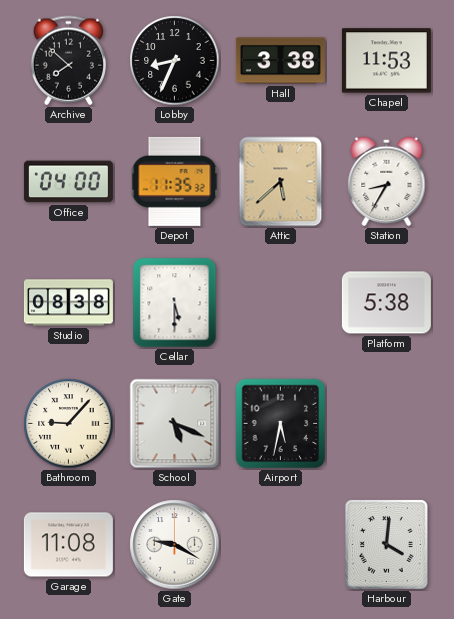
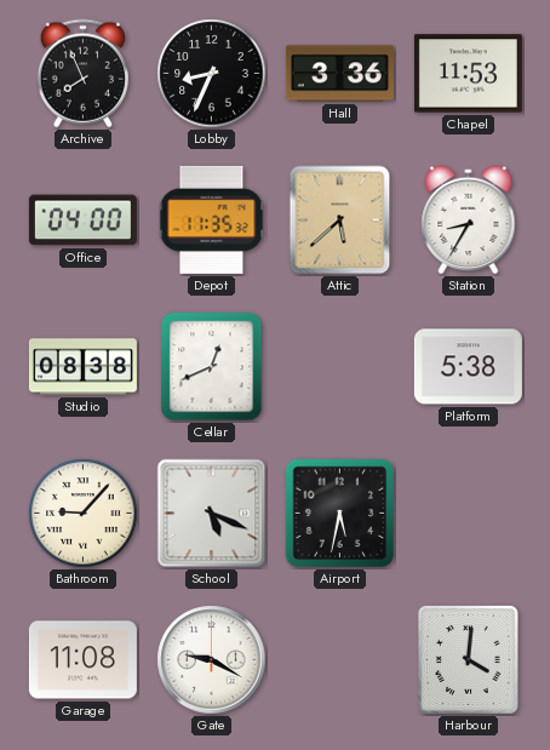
Archive: 7:52 -> 7:56 (82, 74)
Hall: 3:38 -> 3:36 (339, 74)
Cellar: 5:30 -> 12:41 (212, 367)
